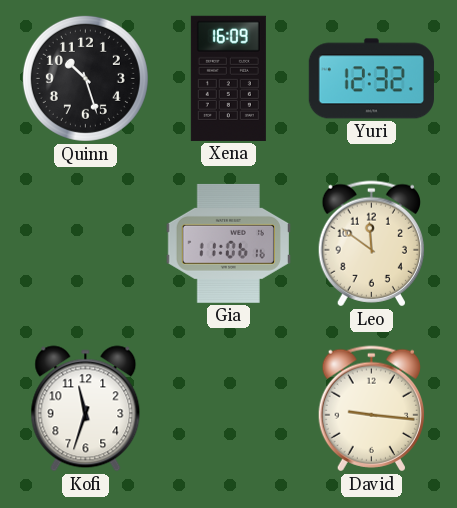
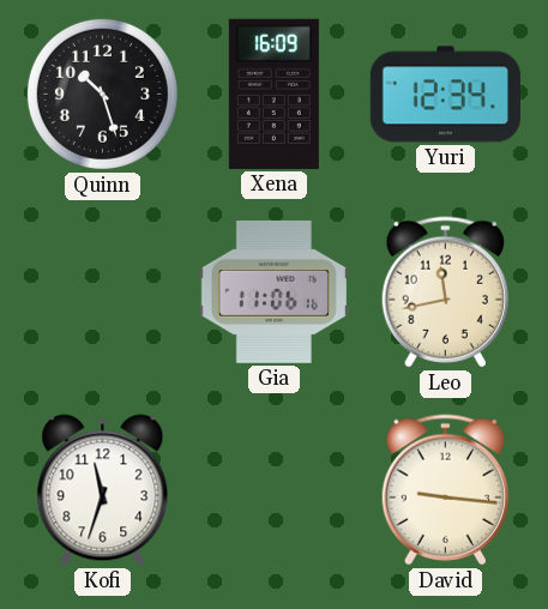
Yuri: 12:32 -> 12:34 (445, 95)
Leo: 11:51 -> 11:43 (445, 293)
